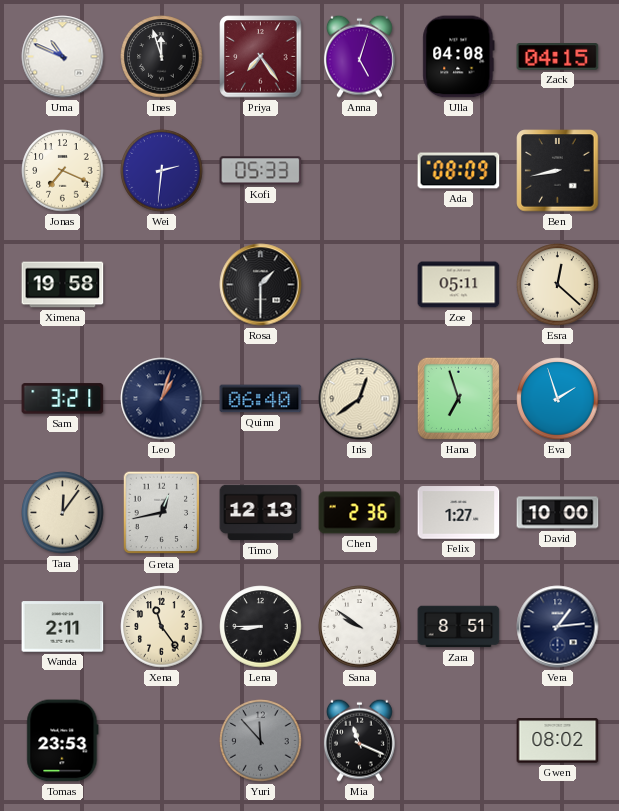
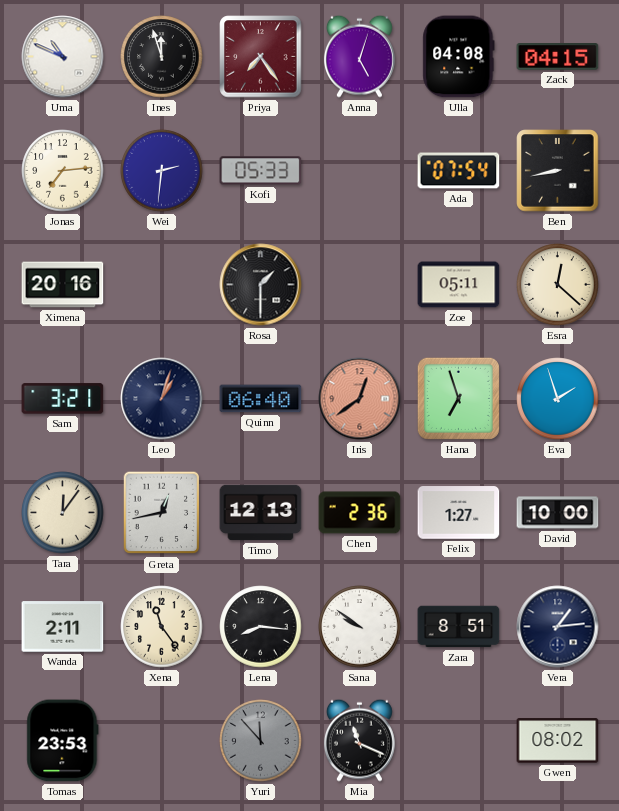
Jonas: 7:19 -> 7:14 (63, 171)
Ada: 08:09 -> 07:54 (459, 171)
Ximena: 19:58 -> 20:16 (63, 285)
Iris dial: cream -> salmon (360, 399)
Lena: 8:45 -> 8:16 (261, 627)
